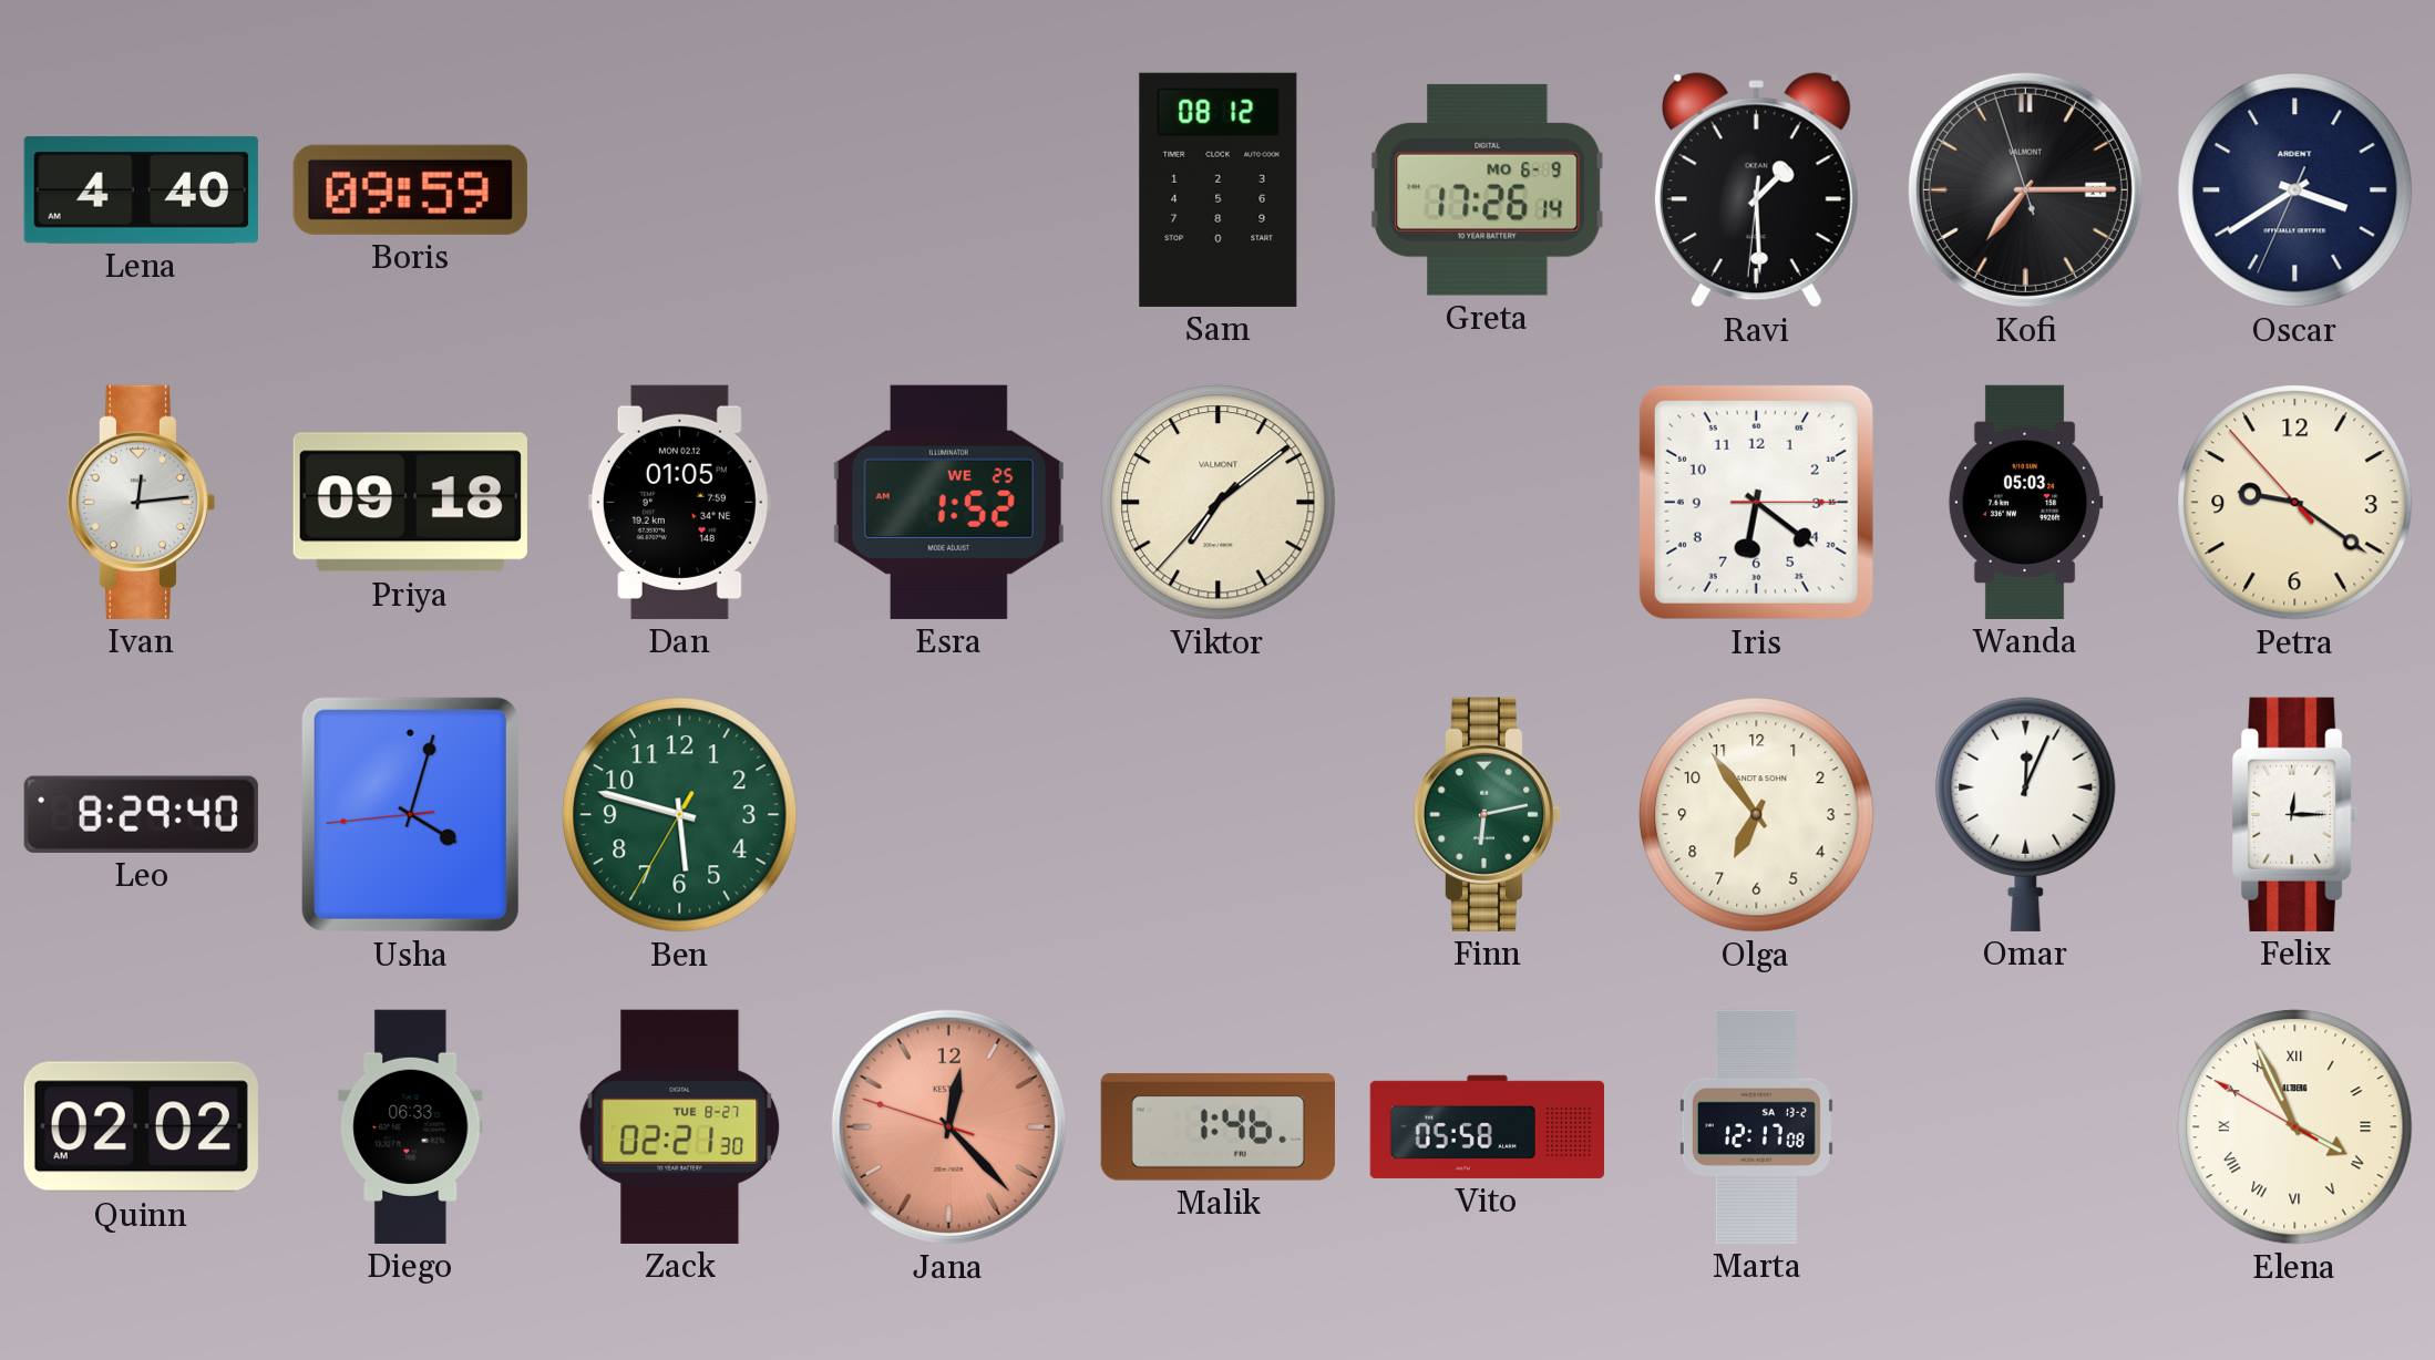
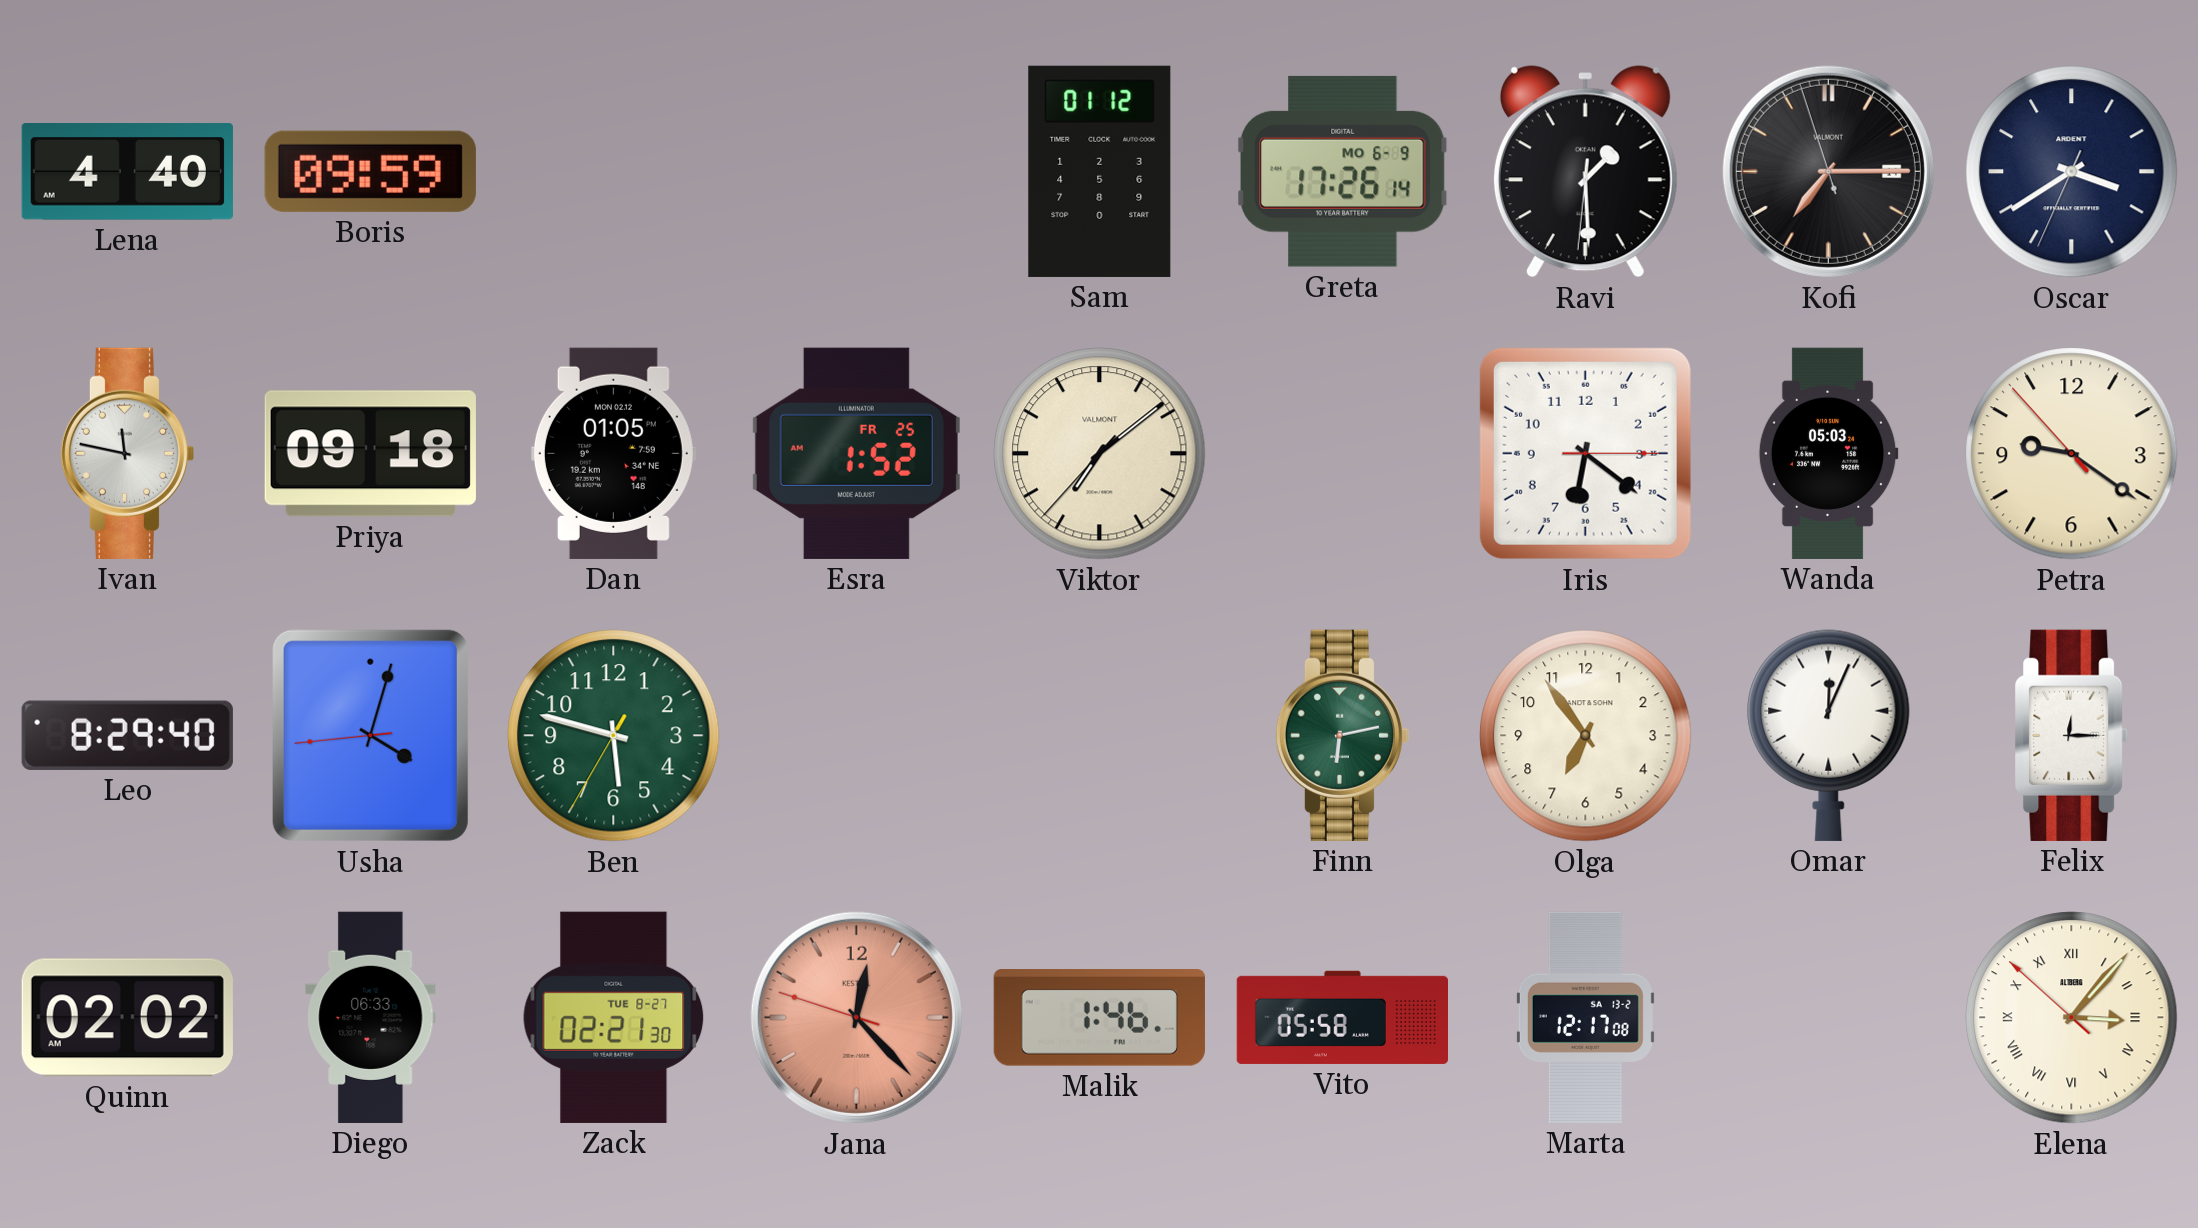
Sam: 08:12 -> 01:12 (1100, 171)
Ivan: 12:14 -> 11:47 (127, 453)
Esra date: WE 25 -> FR 25 (856, 453)
Elena: 3:55 -> 3:06 (2072, 1018)
